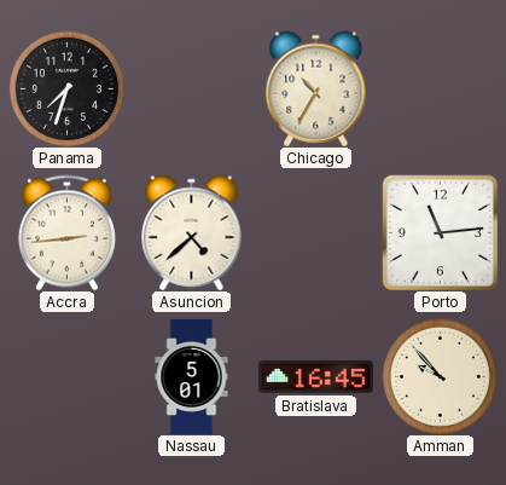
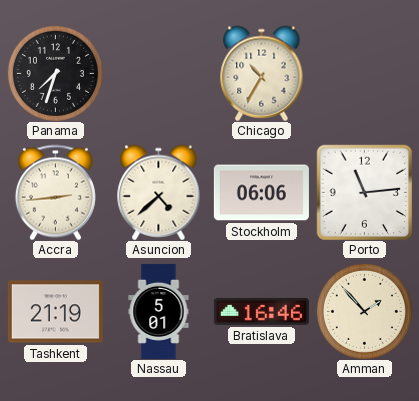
Stockholm: none -> 06:06 (261, 193)
Tashkent: none -> 21:19 (55, 312)
Bratislava: 16:45 -> 16:46 (261, 311)
Amman: 9:53 -> 1:53 (364, 311)
